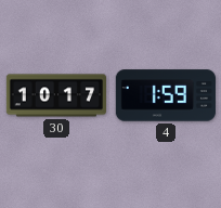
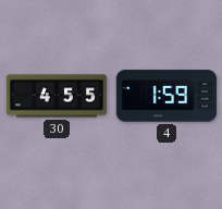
30: 10:17 -> 4:55 (55, 96)
